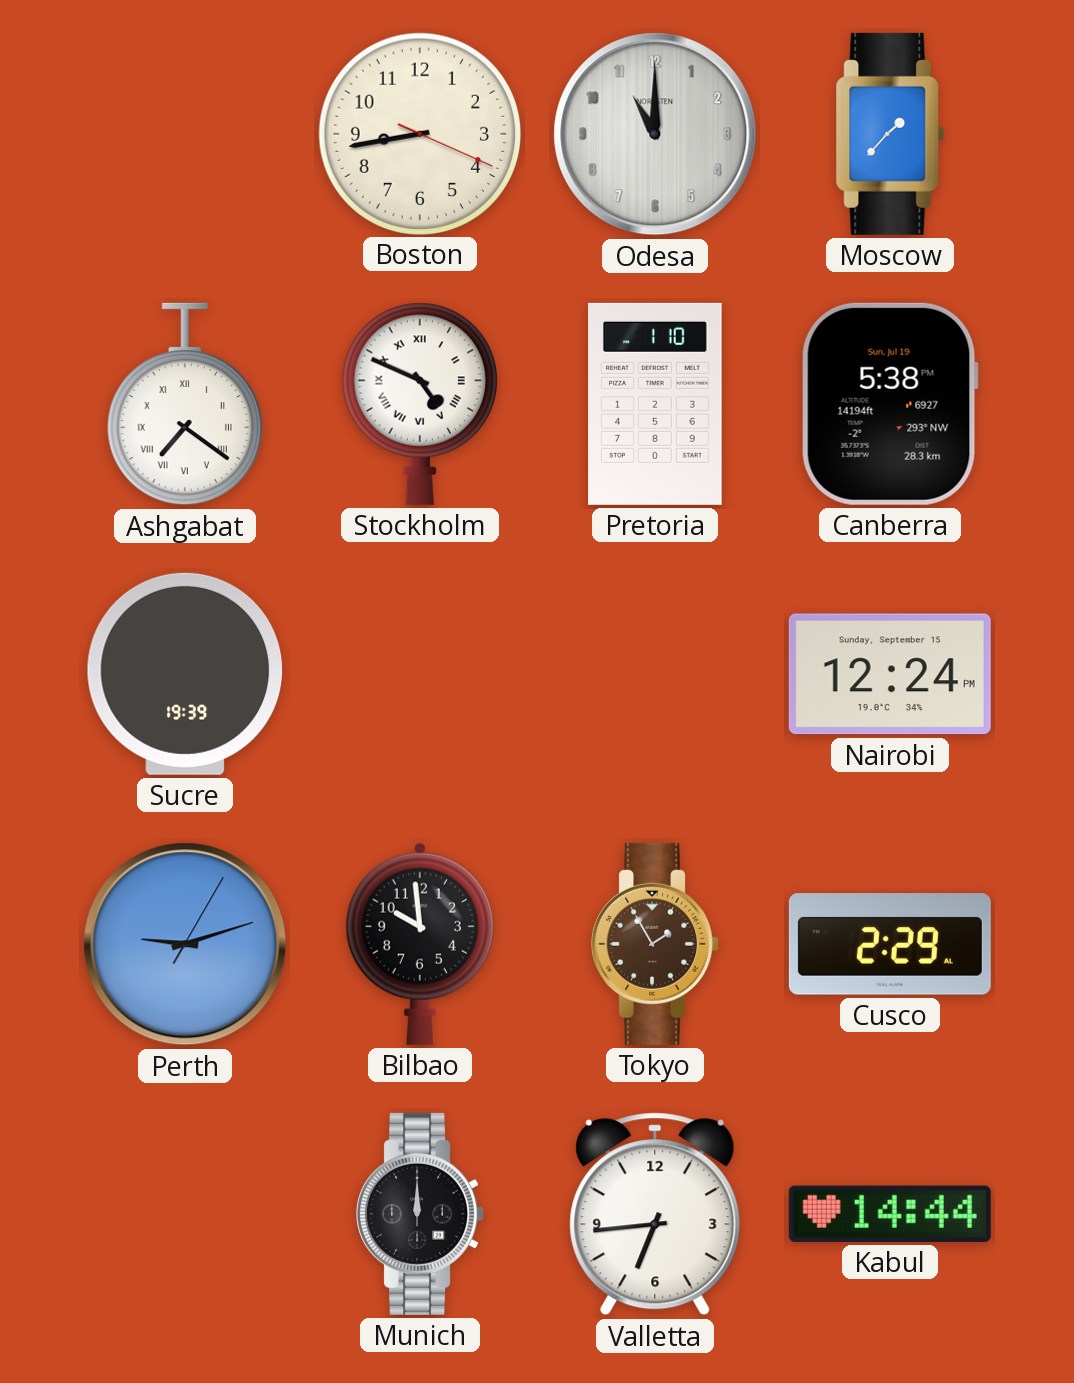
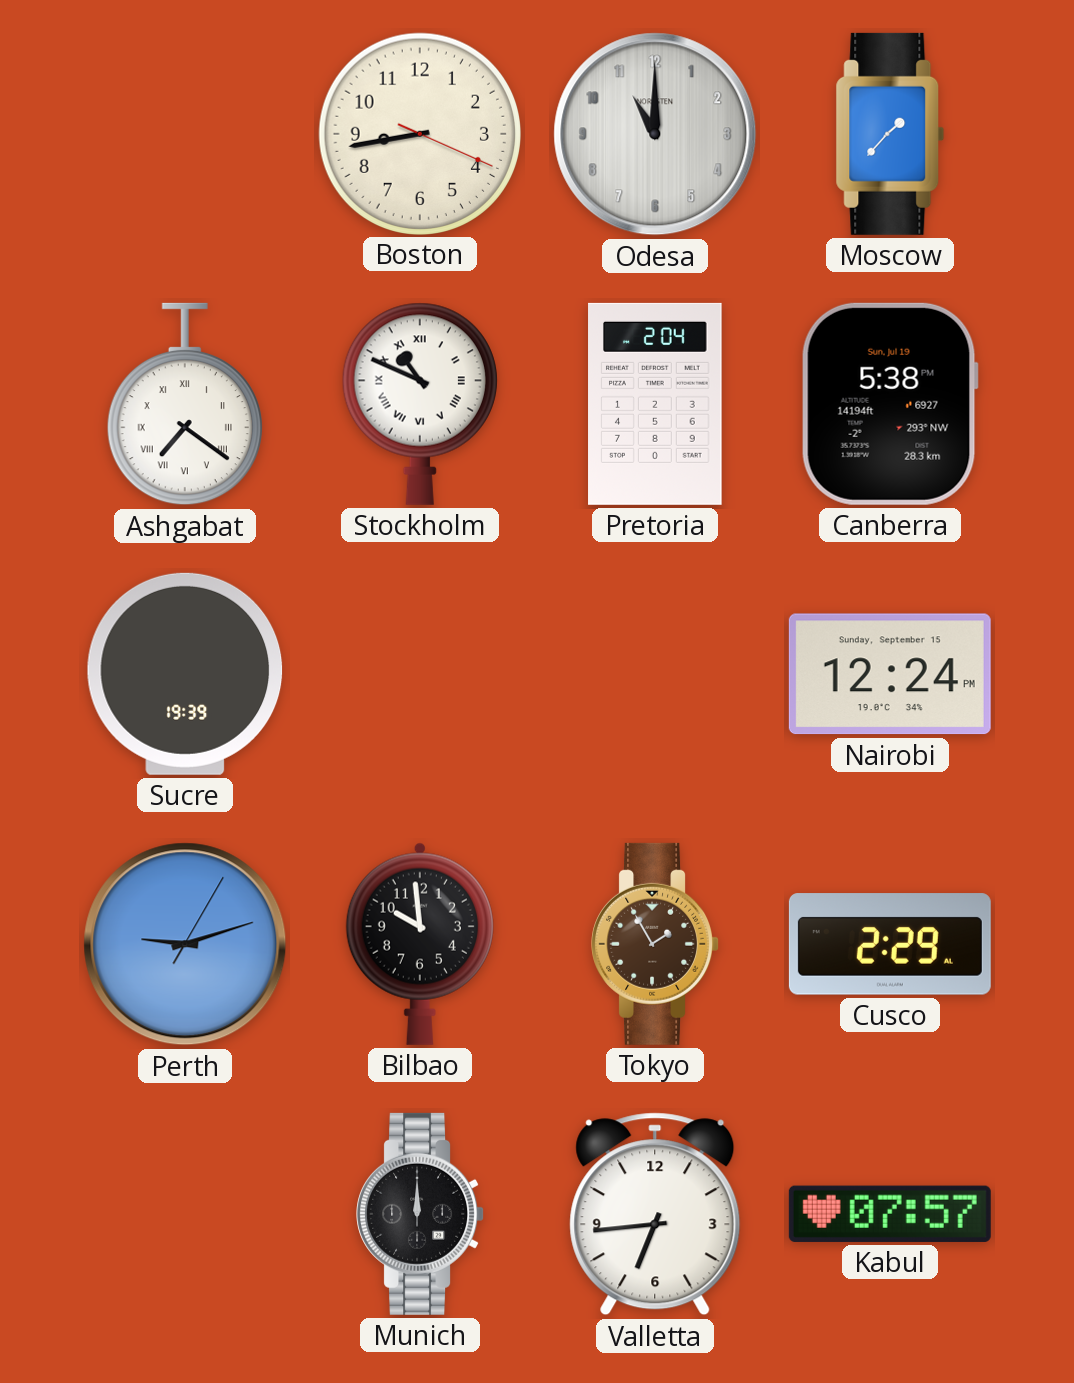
Stockholm: 4:49 -> 10:49 (420, 404)
Pretoria: 1:10 -> 2:04 (655, 404)
Kabul: 14:44 -> 07:57 (890, 1214)
